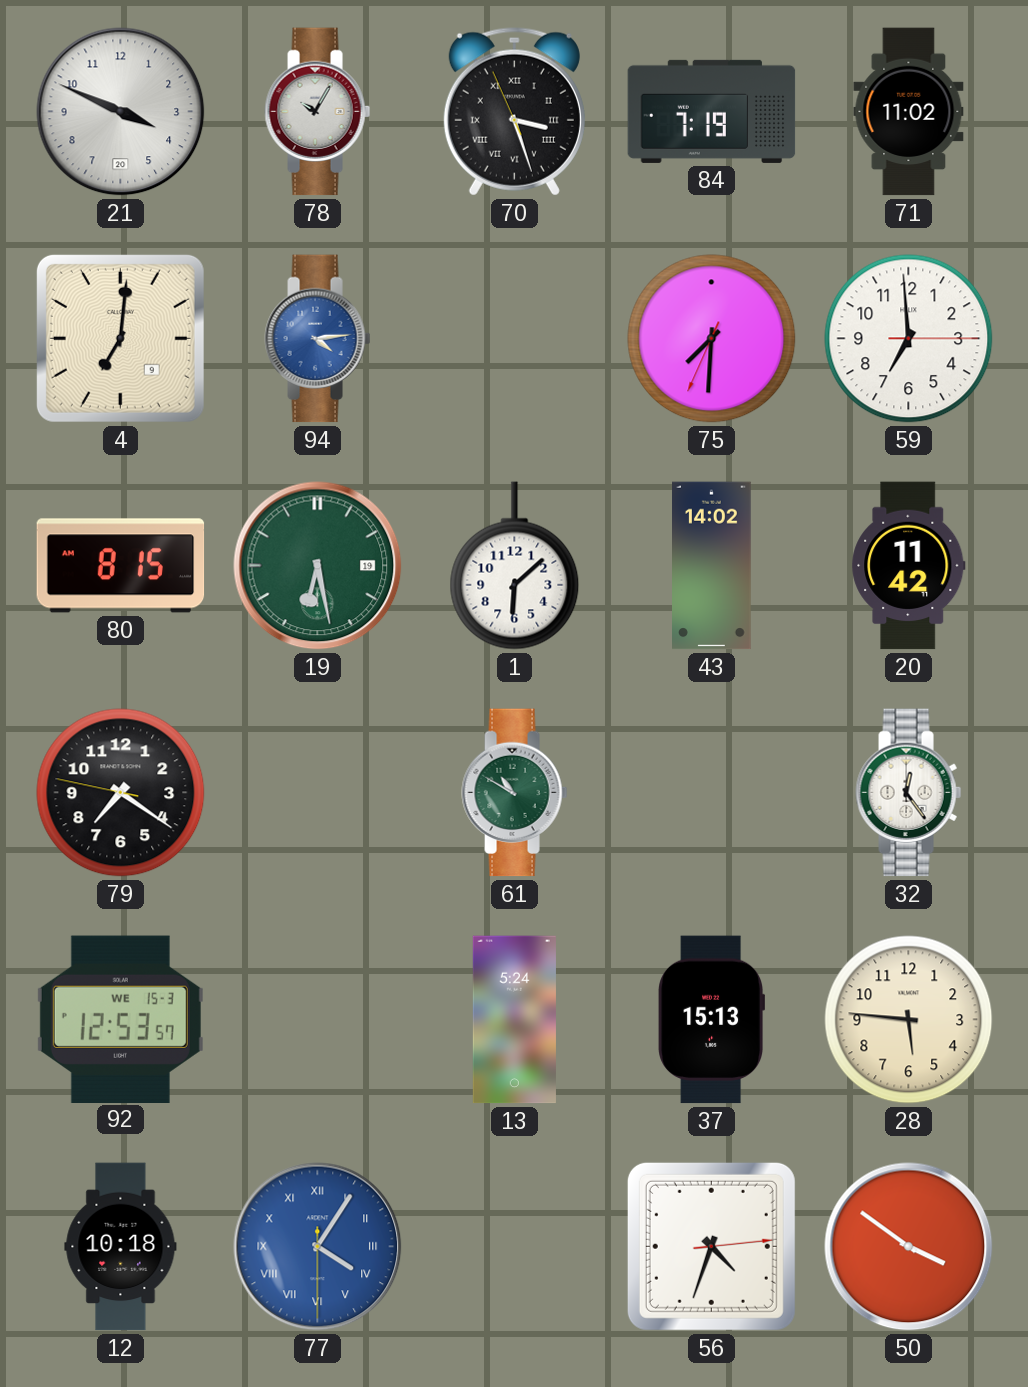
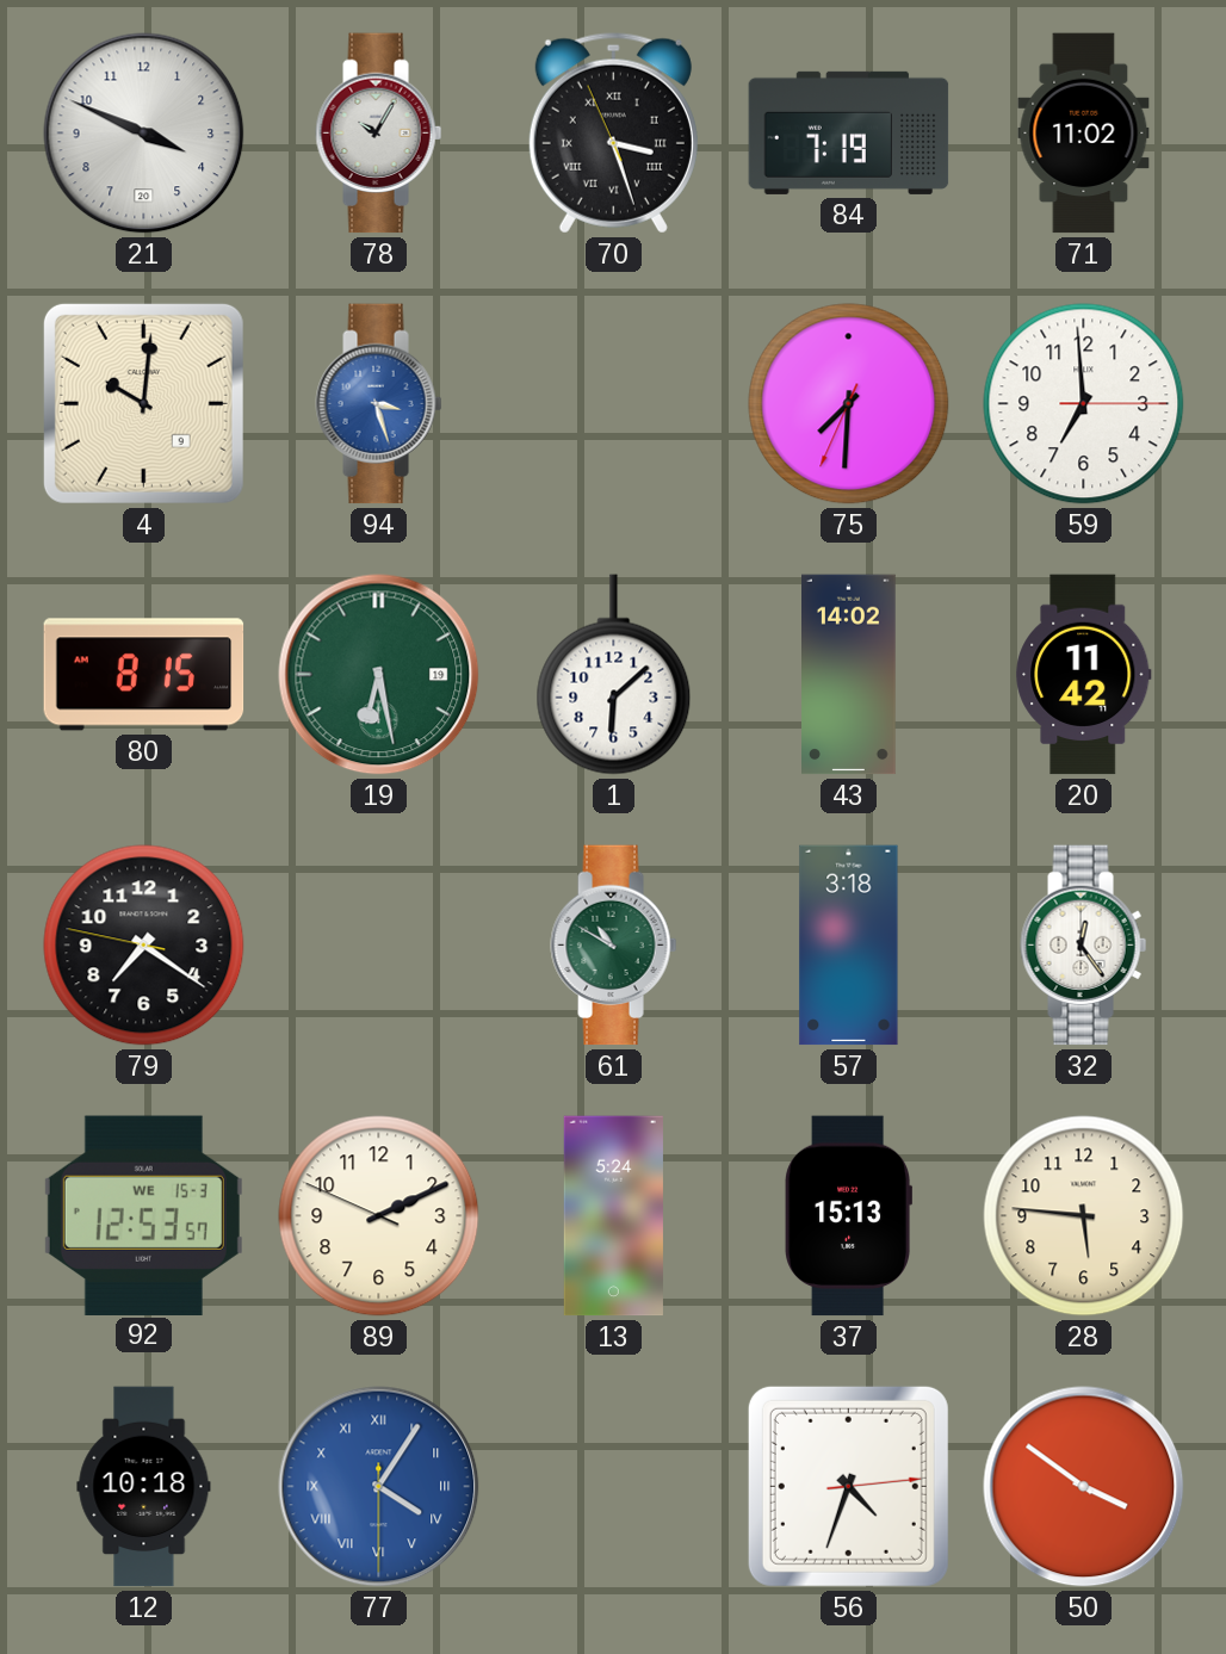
4: 7:01 -> 10:01 (143, 403)
94: 4:14 -> 3:27 (379, 404)
57: none -> 3:18 (849, 946)
89: none -> 2:10 (379, 1216)
